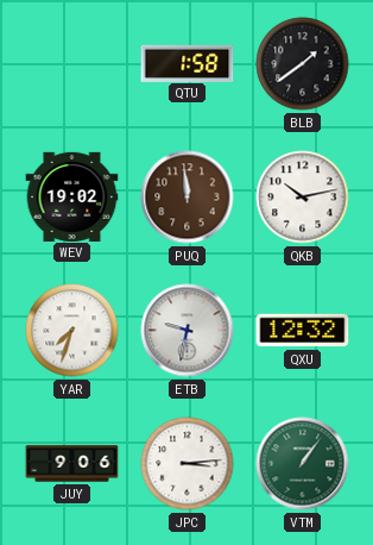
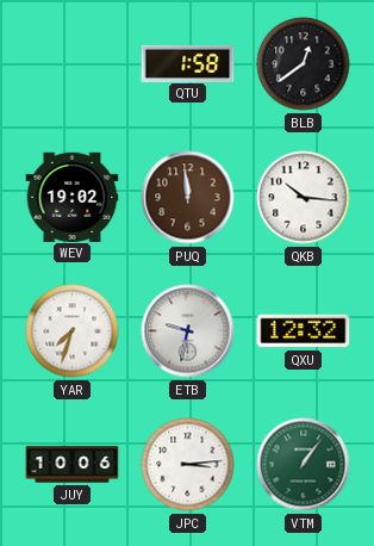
BLB: 1:39 -> 12:39 (304, 64)
QKB: 10:13 -> 10:16 (304, 198)
JUY: 9:06 -> 10:06 (73, 465)
